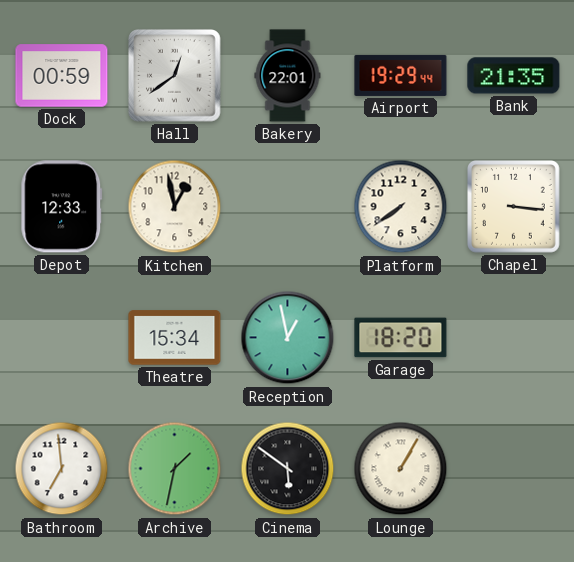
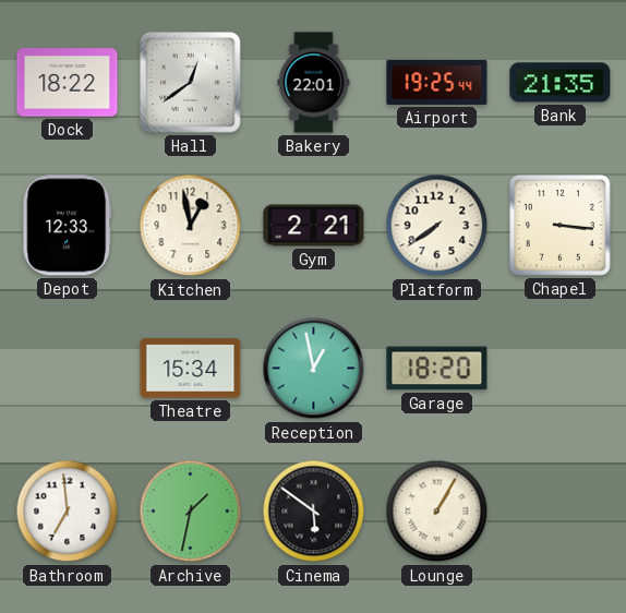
Dock: 00:59 -> 18:22 (68, 83)
Airport: 19:29 -> 19:25 (437, 82)
Gym: none -> 2:21 (314, 226)
